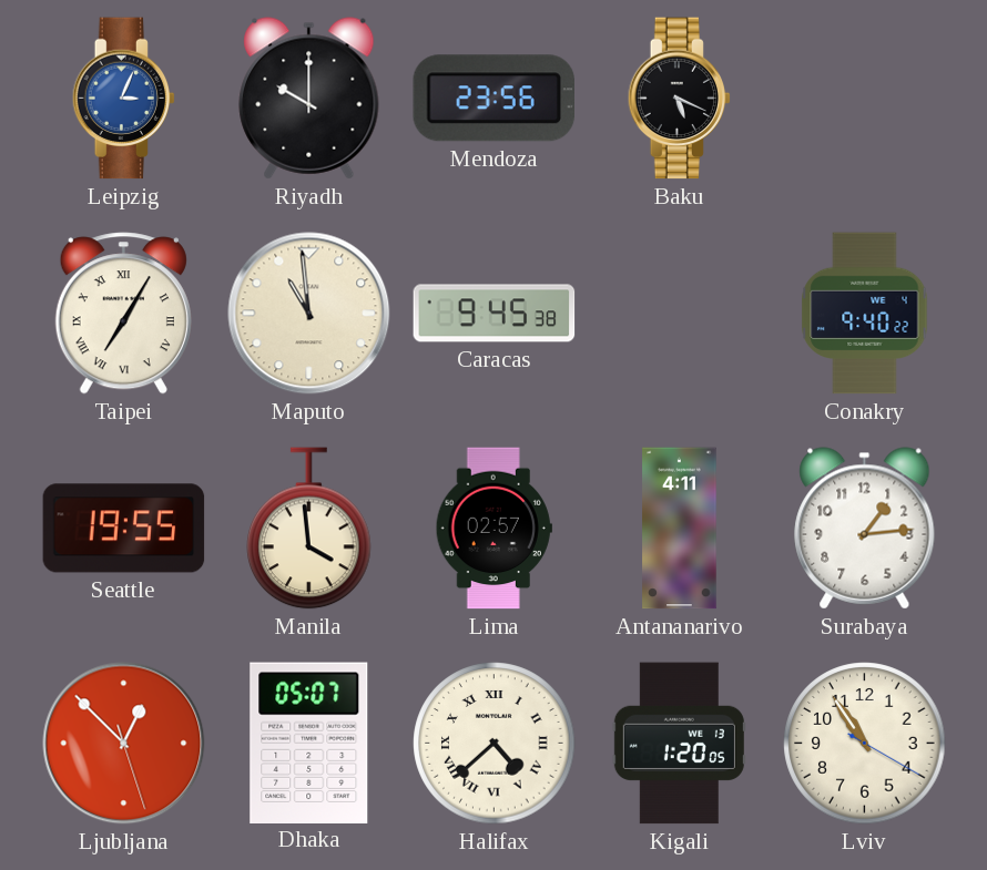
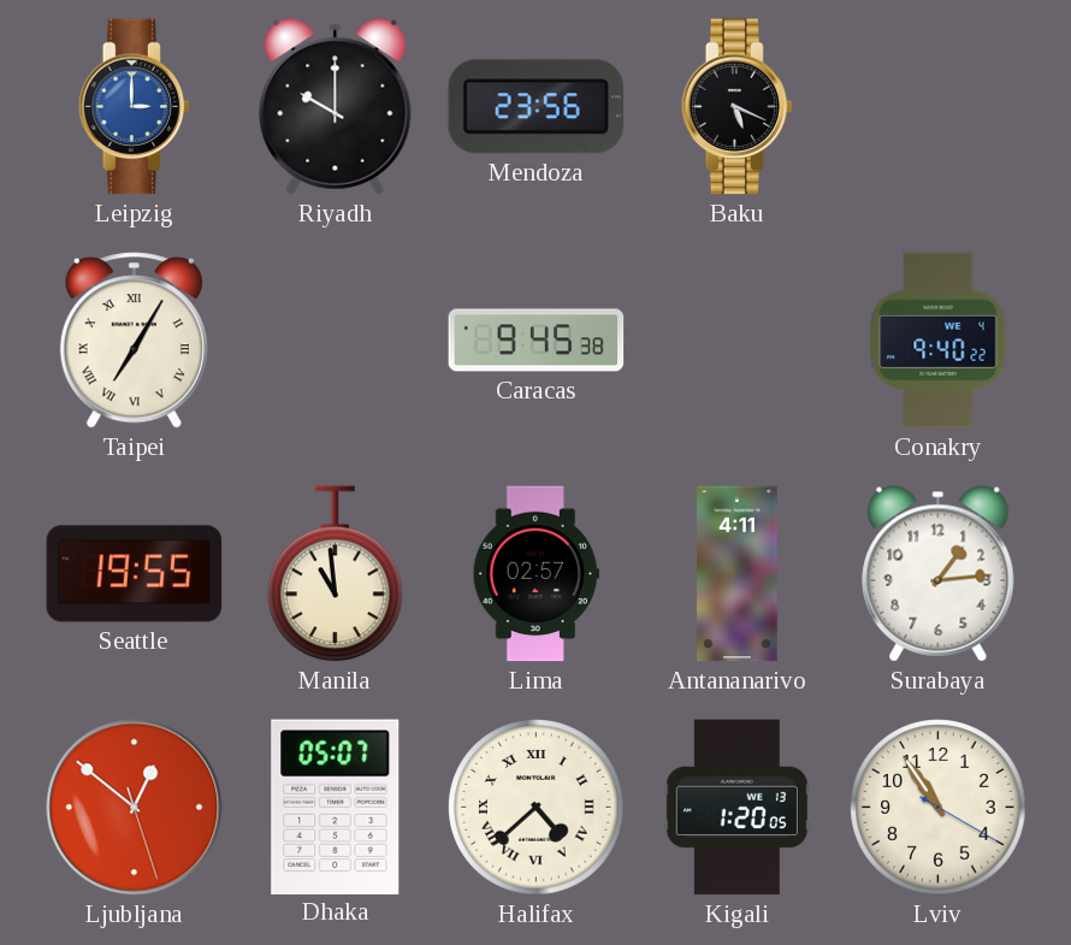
Leipzig: 3:04 -> 3:00 (135, 107)
Maputo: 10:59 -> none (309, 314)
Manila: 3:59 -> 10:59 (336, 574)
Ljubljana: 12:52 -> 12:51 (135, 808)
